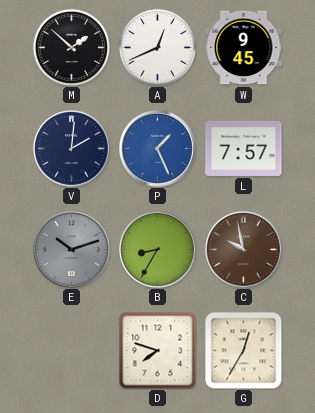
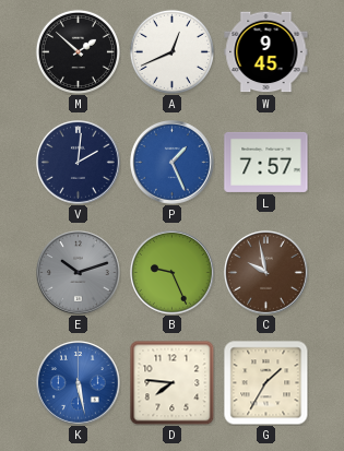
B: 8:35 -> 9:26 (173, 273)
K: none -> 5:28 (79, 383)
D: 7:48 -> 7:46 (171, 382)
G: 12:35 -> 1:35 (265, 382)
